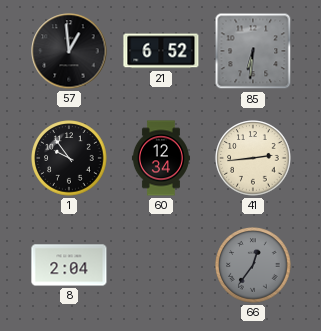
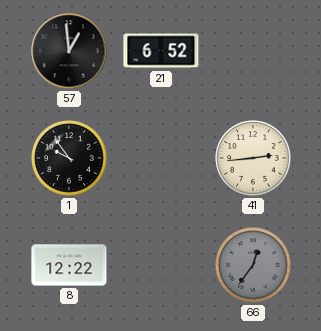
85: 6:31 -> none (253, 51)
60: 12:34 -> none (161, 158)
8: 2:04 -> 12:22 (69, 265)
